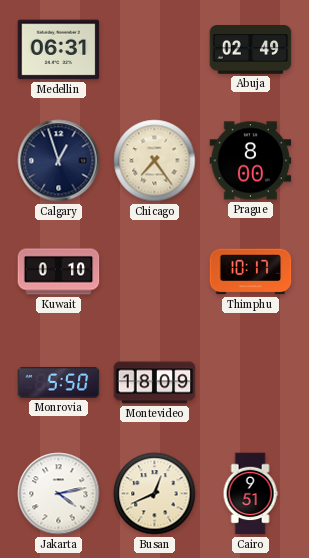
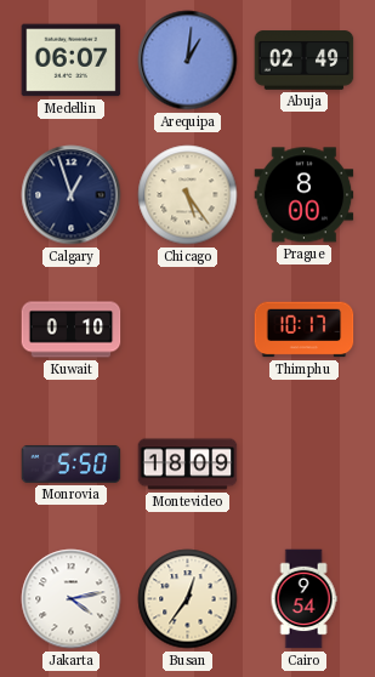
Medellin: 06:31 -> 06:07 (72, 61)
Arequipa: none -> 1:01 (188, 61)
Chicago: 7:24 -> 5:24 (188, 195)
Busan: 12:41 -> 12:36 (188, 599)
Cairo: 9:51 -> 9:54 (303, 599)
